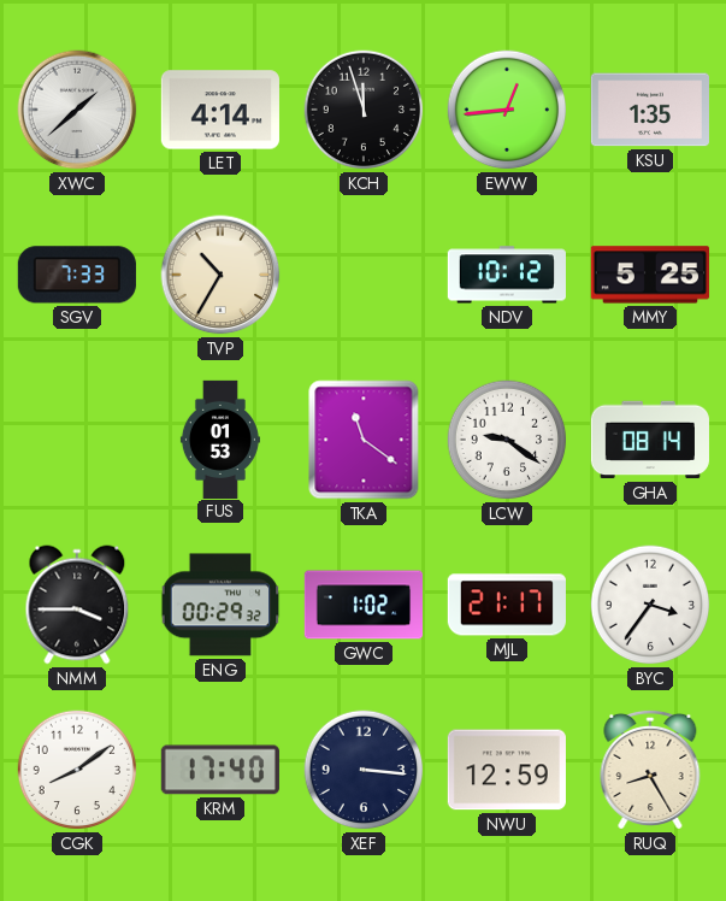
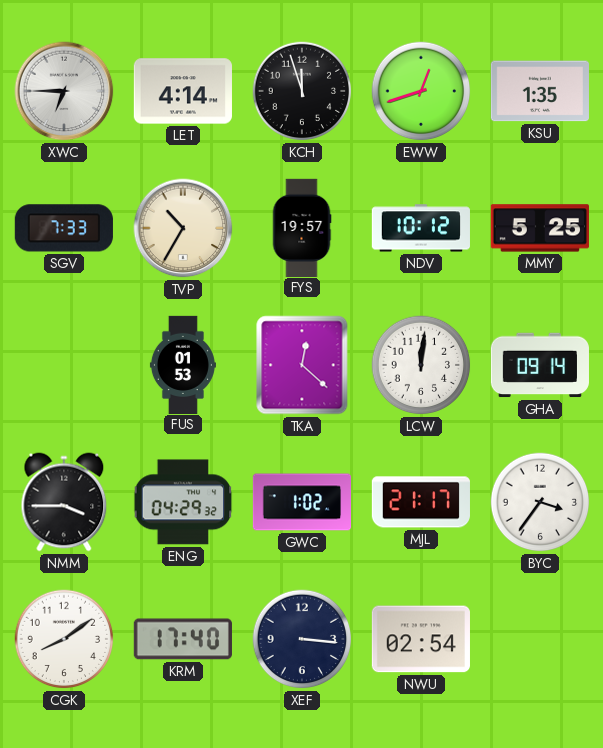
XWC: 1:38 -> 6:45 (64, 91)
EWW: 12:44 -> 12:42 (421, 91)
FYS: none -> 19:57 (302, 227)
TKA: 11:21 -> 12:22 (302, 365)
LCW: 9:21 -> 12:01 (421, 365)
GHA: 08:14 -> 09:14 (540, 365)
ENG: 00:29 -> 04:29 (183, 502)
NWU: 12:59 -> 02:54 (421, 639)
RUQ: 8:25 -> none (650, 770)
